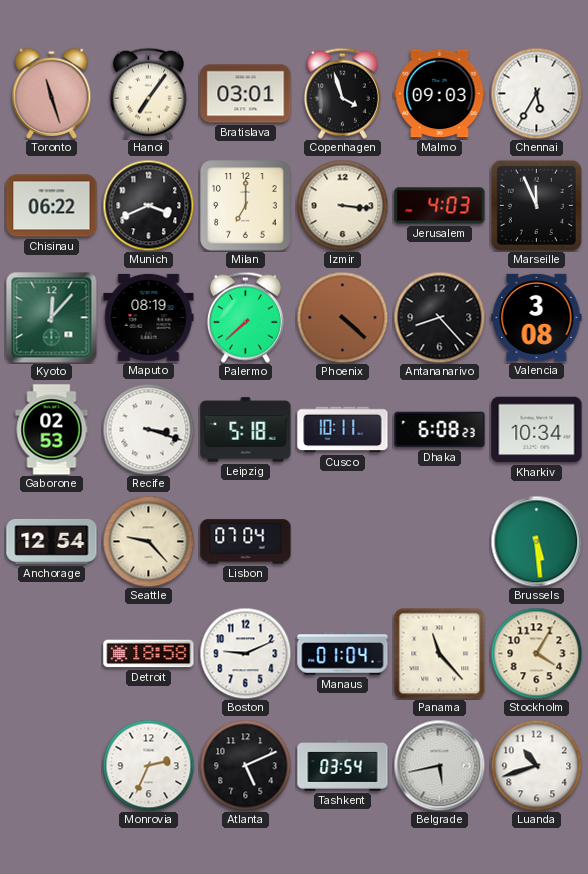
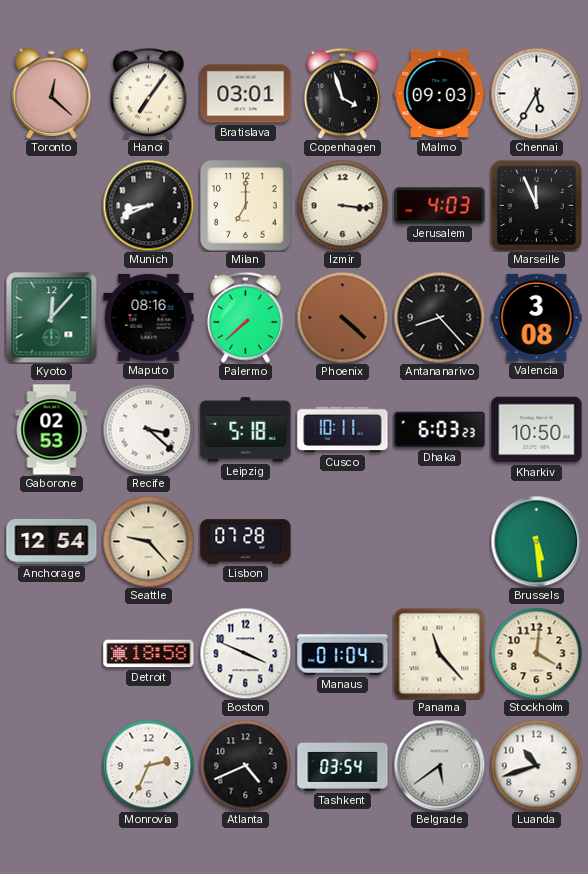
Toronto: 11:27 -> 12:22 (52, 93)
Chisinau: 06:22 -> none (52, 206)
Munich: 3:41 -> 8:41 (148, 205)
Maputo: 08:19 -> 08:16 (149, 317)
Recife: 3:18 -> 3:22 (148, 429)
Dhaka: 6:08 -> 6:03 (440, 430)
Kharkiv: 10:34 -> 10:50 (537, 430)
Lisbon: 07:04 -> 07:28 (246, 542)
Boston: 9:11 -> 3:49 (245, 653)
Stockholm: 4:05 -> 4:01 (536, 653)
Atlanta: 5:11 -> 4:41 (245, 765)
Belgrade: 5:43 -> 5:39 (439, 765)
